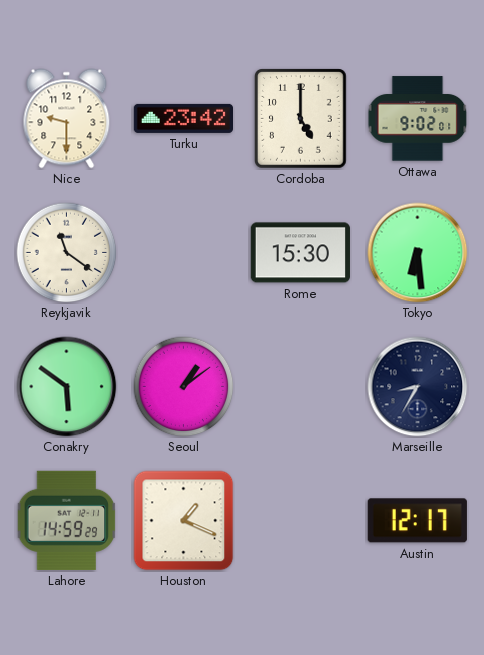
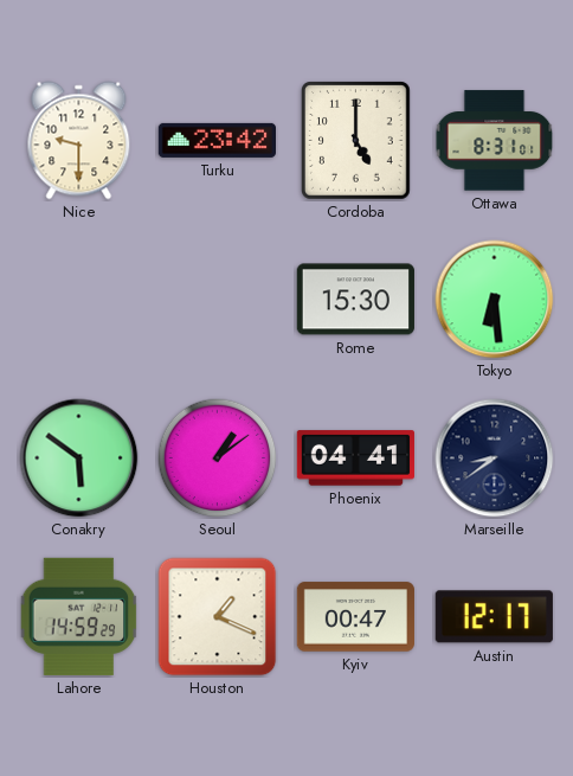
Ottawa: 9:02 -> 8:31 (495, 141)
Reykjavik: 11:21 -> none (67, 253)
Phoenix: none -> 04:41 (355, 458)
Marseille: 8:35 -> 8:39 (495, 458)
Kyiv: none -> 00:47 (355, 617)
